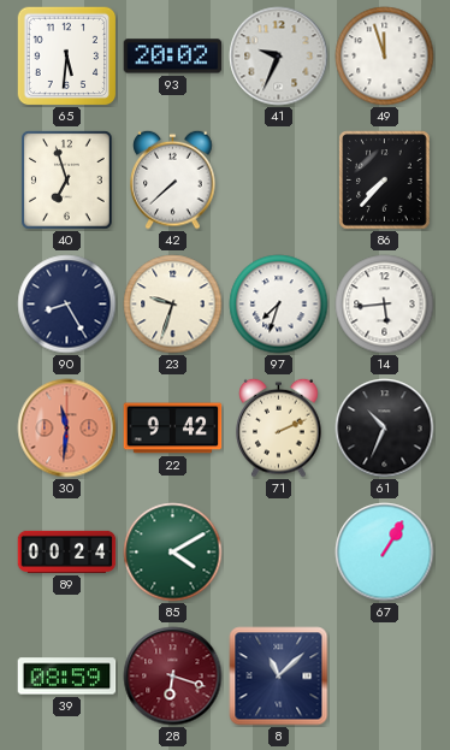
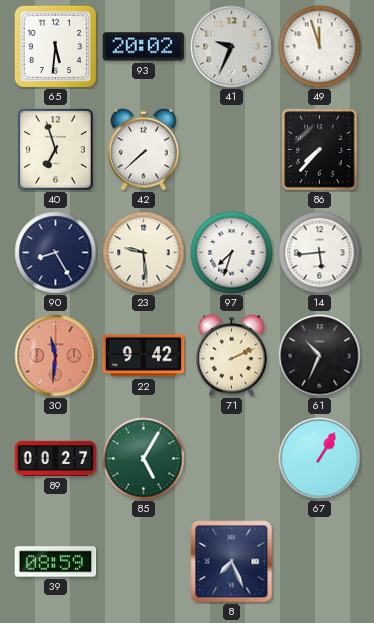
23: 9:33 -> 9:29 (144, 253)
89: 00:24 -> 00:27 (56, 458)
85: 4:10 -> 5:05 (144, 459)
28: 6:18 -> none (173, 677)
8: 11:08 -> 7:26 (232, 562)
